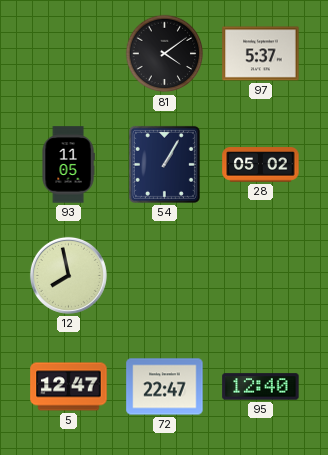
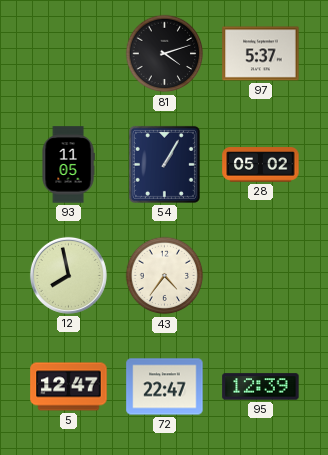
81: 4:09 -> 4:12 (165, 54)
43: none -> 4:36 (165, 276)
95: 12:40 -> 12:39 (261, 387)
